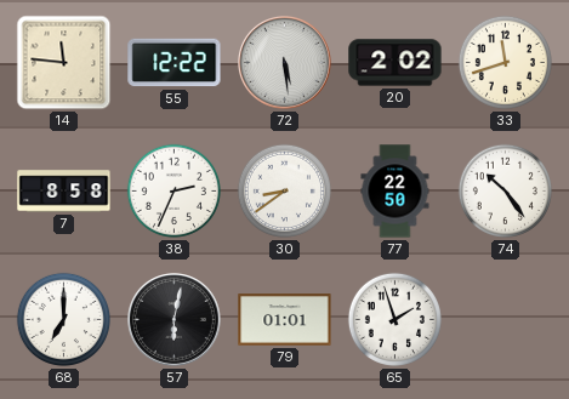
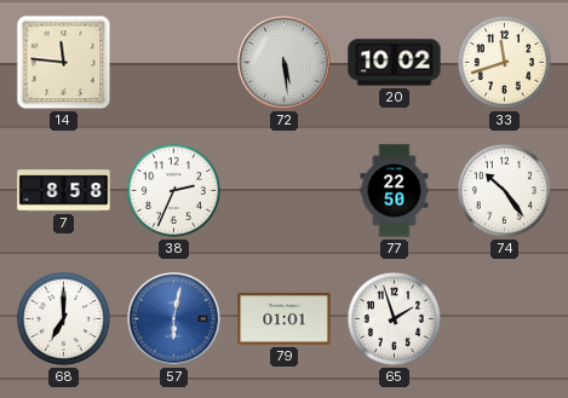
55: 12:22 -> none (175, 63)
20: 2:02 -> 10:02 (395, 63)
30: 8:39 -> none (284, 190)
57 dial: black -> blue (174, 319)
